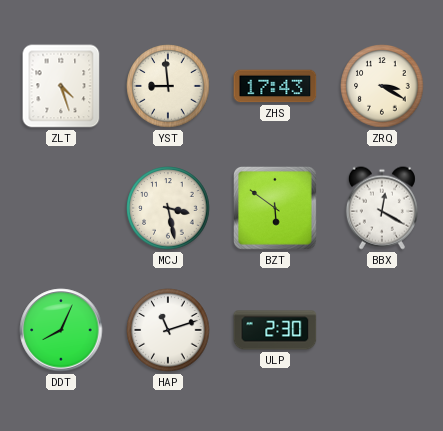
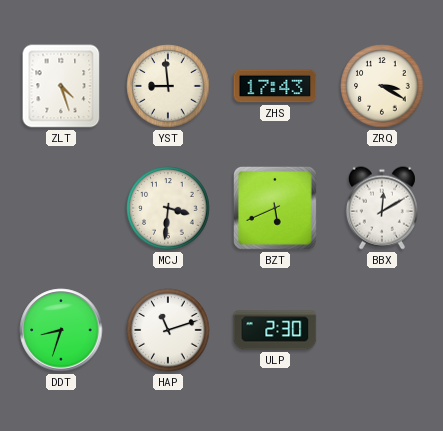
MCJ: 3:28 -> 3:31 (168, 208)
BZT: 5:51 -> 5:41 (275, 208)
BBX: 12:20 -> 12:10 (382, 208)
DDT: 8:04 -> 8:33 (61, 330)
